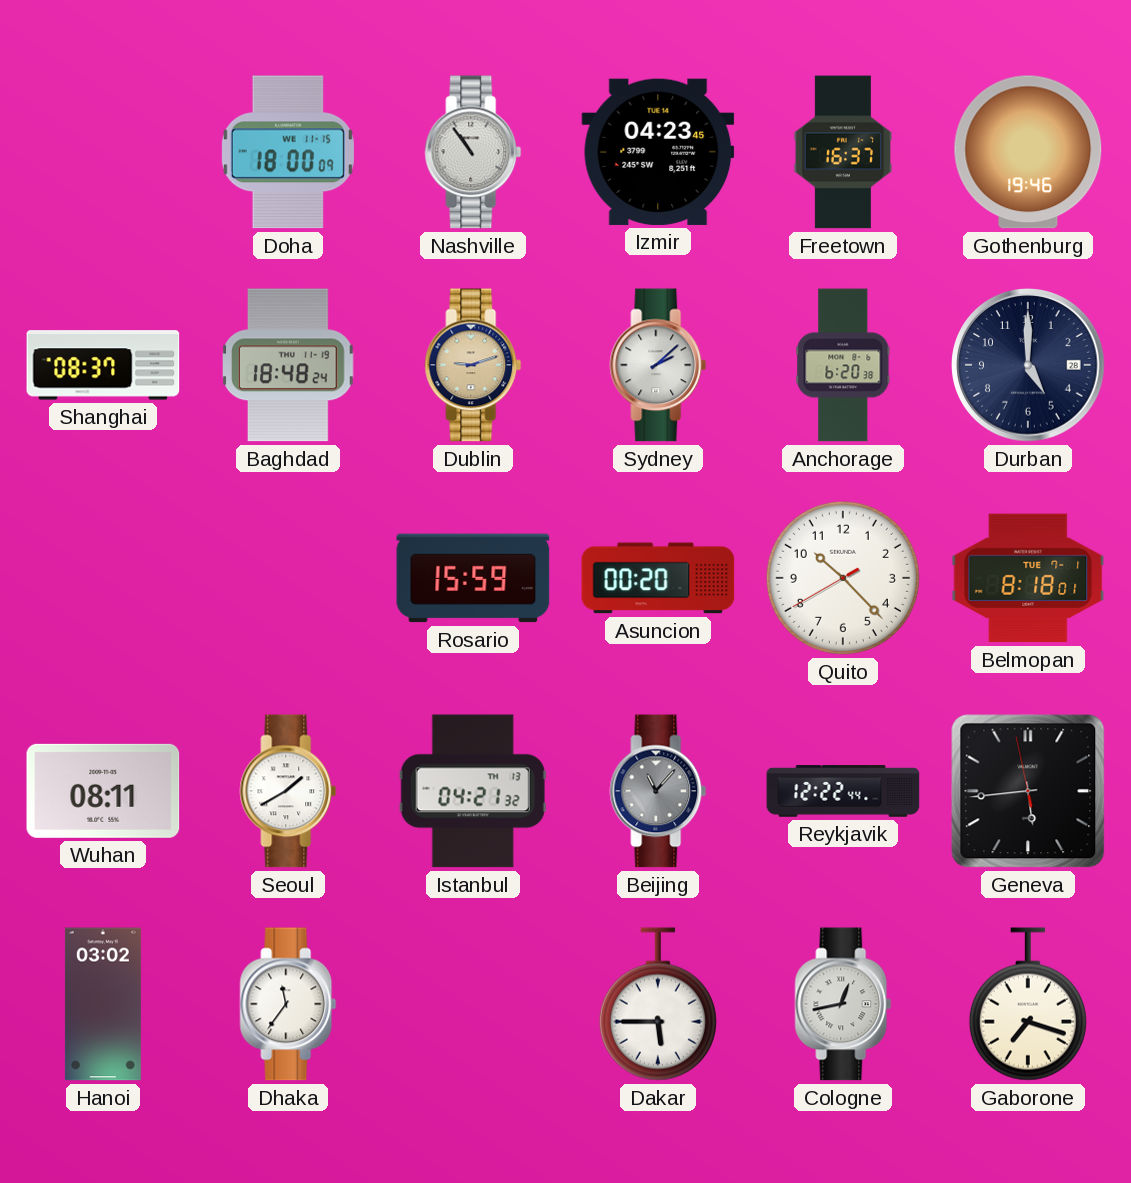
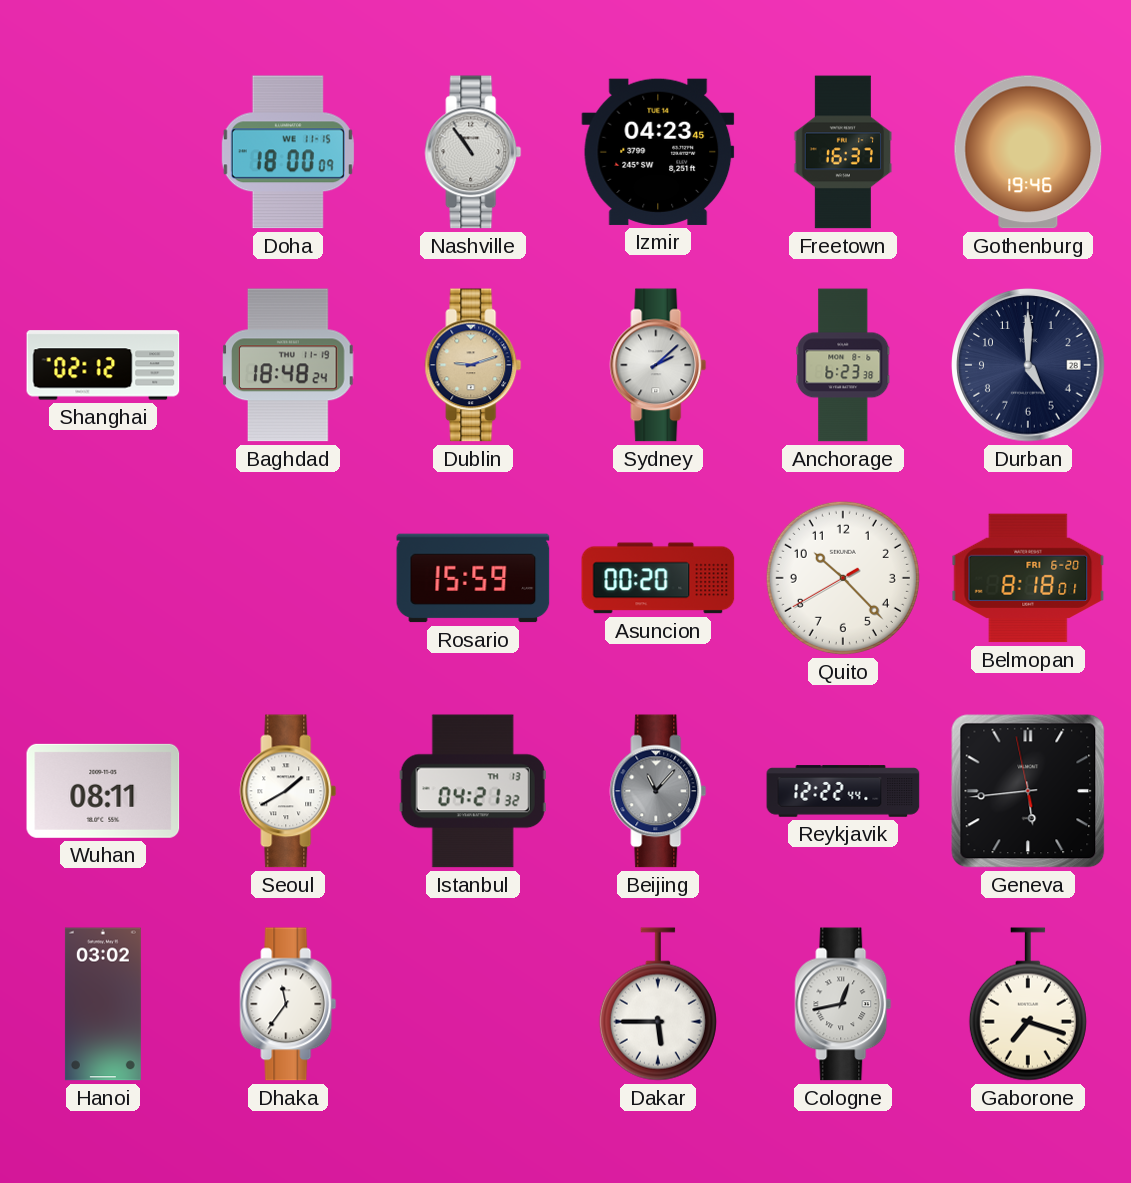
Shanghai: 08:37 -> 02:12 (103, 365)
Anchorage: 6:20 -> 6:23 (843, 365)
Belmopan date: TUE 7-1 -> FRI 6-20 (1028, 578)
